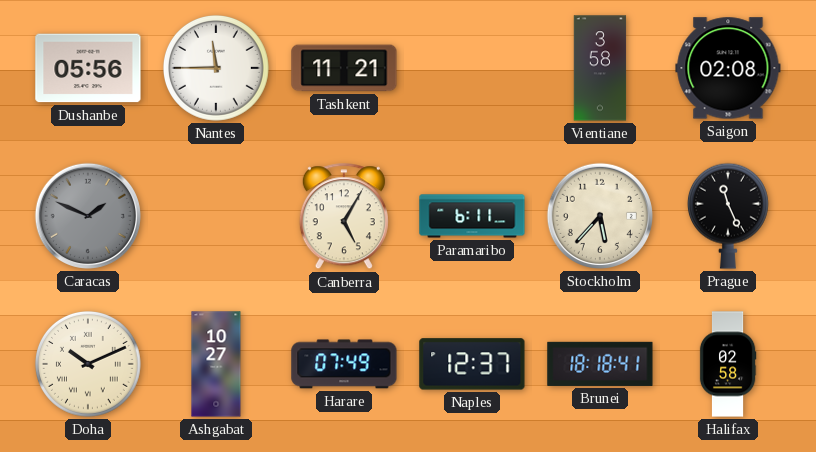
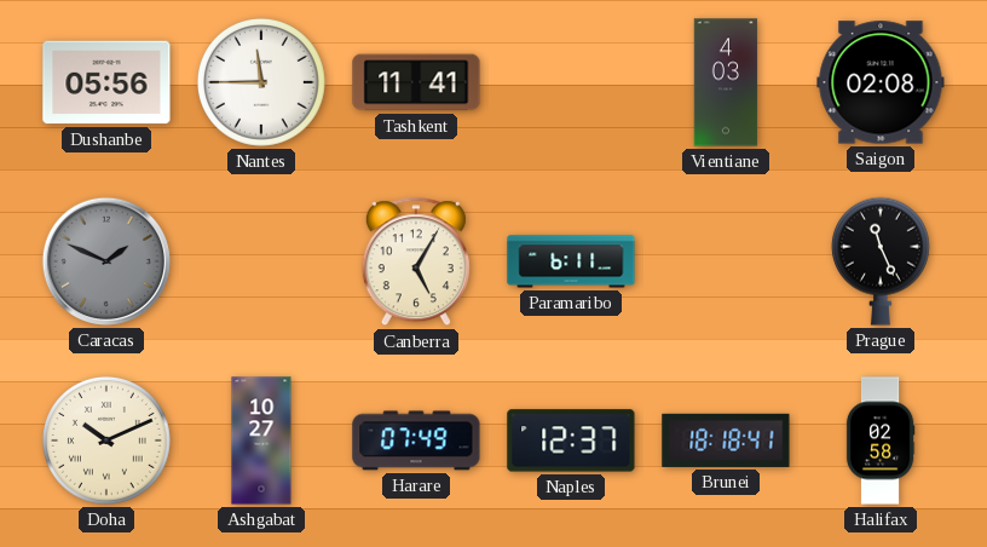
Tashkent: 11:21 -> 11:41 (416, 82)
Vientiane: 3:58 -> 4:03 (726, 82)
Stockholm: 5:37 -> none (600, 216)
